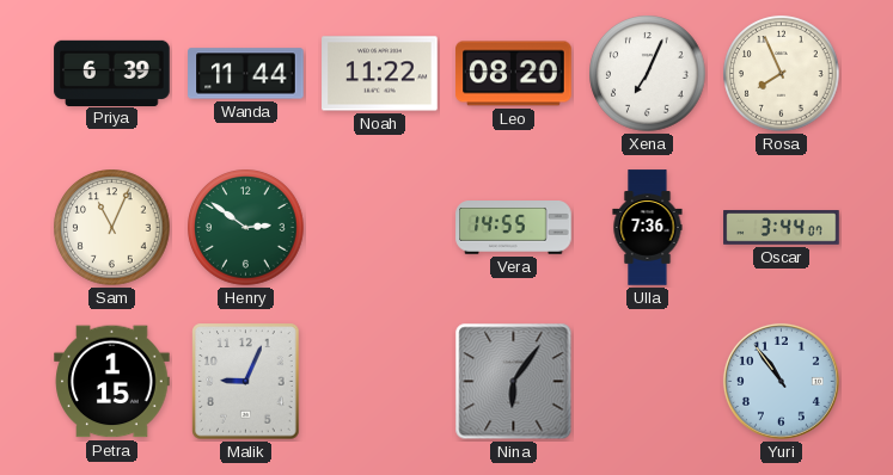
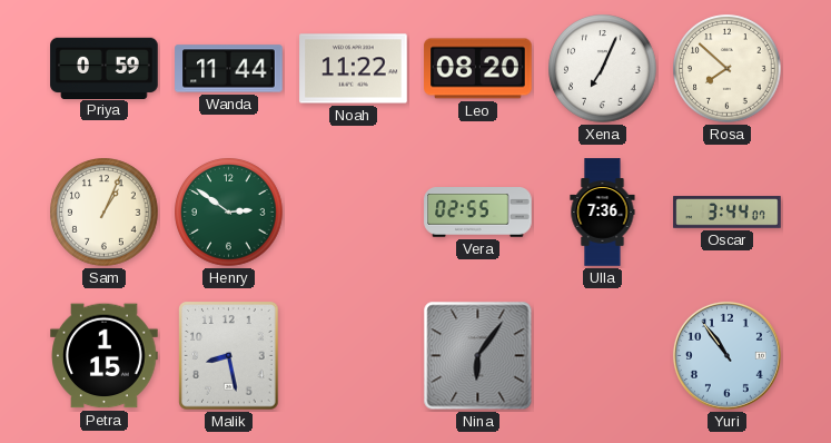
Priya: 6:39 -> 0:59 (105, 68)
Rosa: 7:56 -> 7:52 (728, 69)
Sam: 11:04 -> 1:04 (105, 213)
Vera: 14:55 -> 02:55 (478, 213)
Malik: 9:04 -> 8:28 (229, 356)
